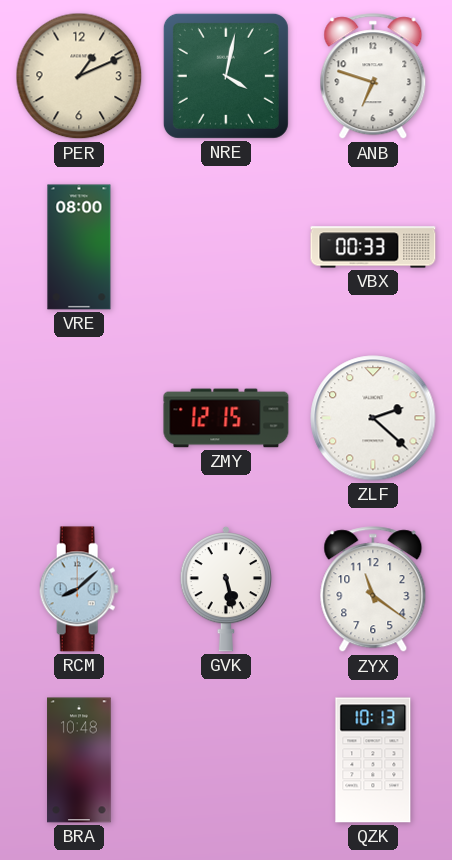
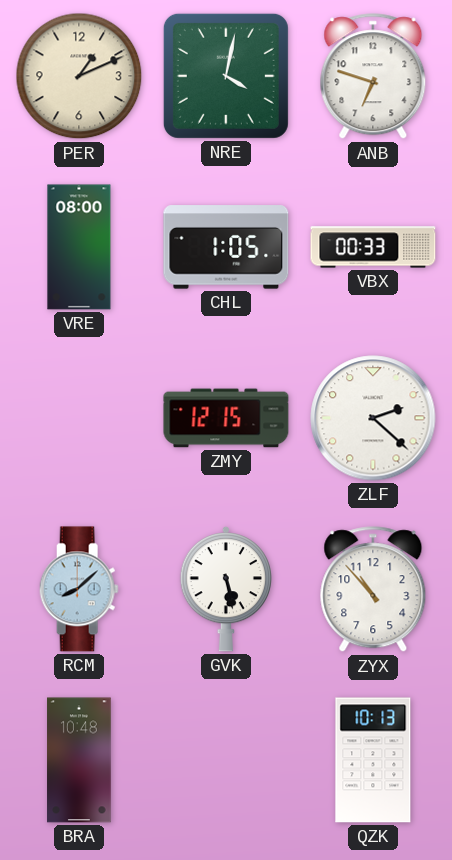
CHL: none -> 1:05 (226, 247)
ZYX: 11:21 -> 10:53 (373, 590)
